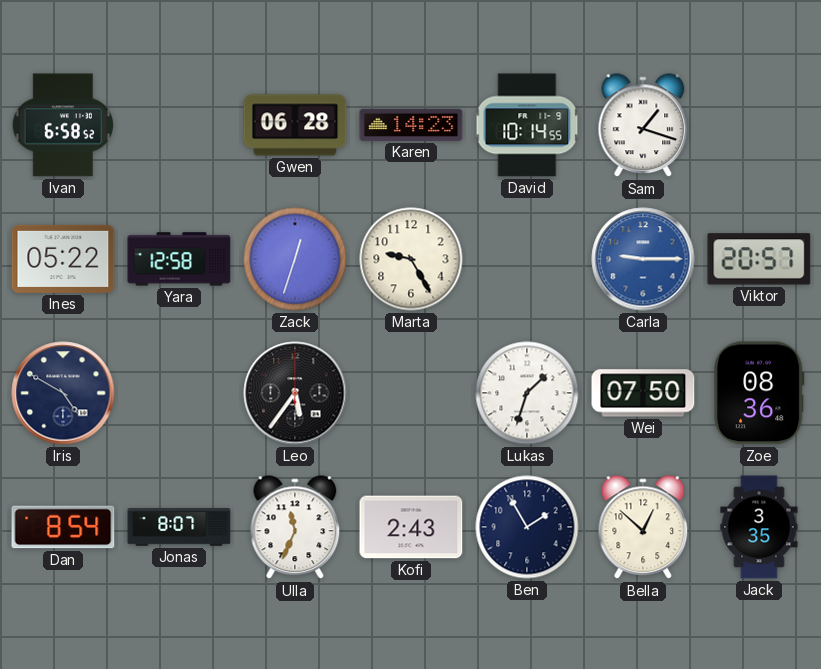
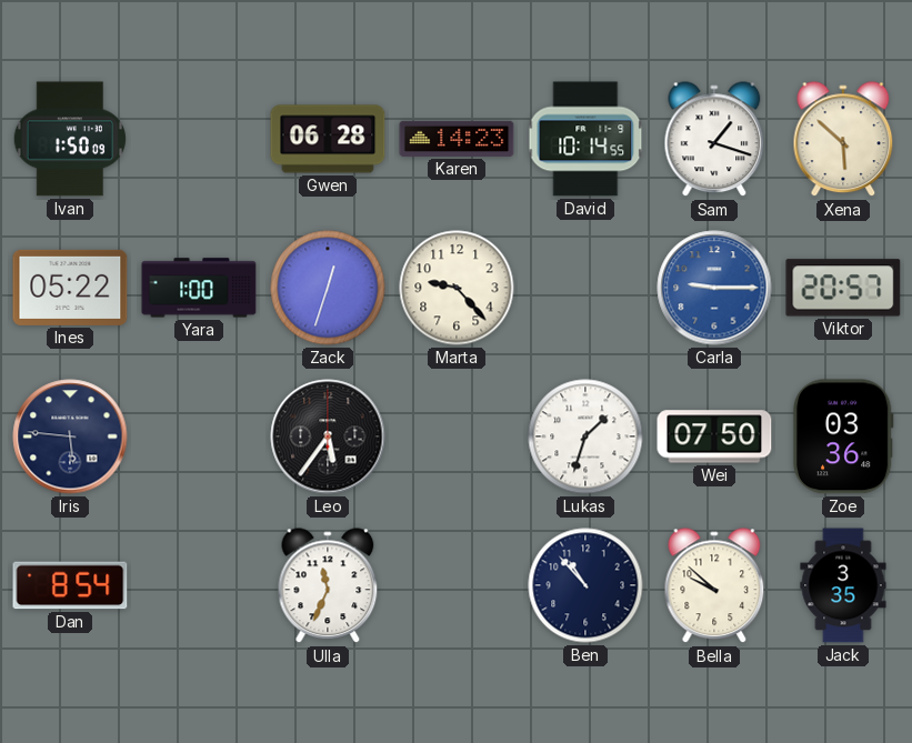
Ivan: 6:58 -> 1:50 (69, 139)
Xena: none -> 5:52 (843, 140)
Yara: 12:58 -> 1:00 (199, 288)
Marta: 9:25 -> 9:23 (457, 288)
Iris: 4:50 -> 5:46 (70, 436)
Zoe: 08:36 -> 03:36 (843, 436)
Jonas: 8:07 -> none (179, 527)
Kofi: 2:43 -> none (411, 527)
Ben: 1:55 -> 10:53 (585, 585)
Bella: 12:52 -> 9:52 (714, 586)
